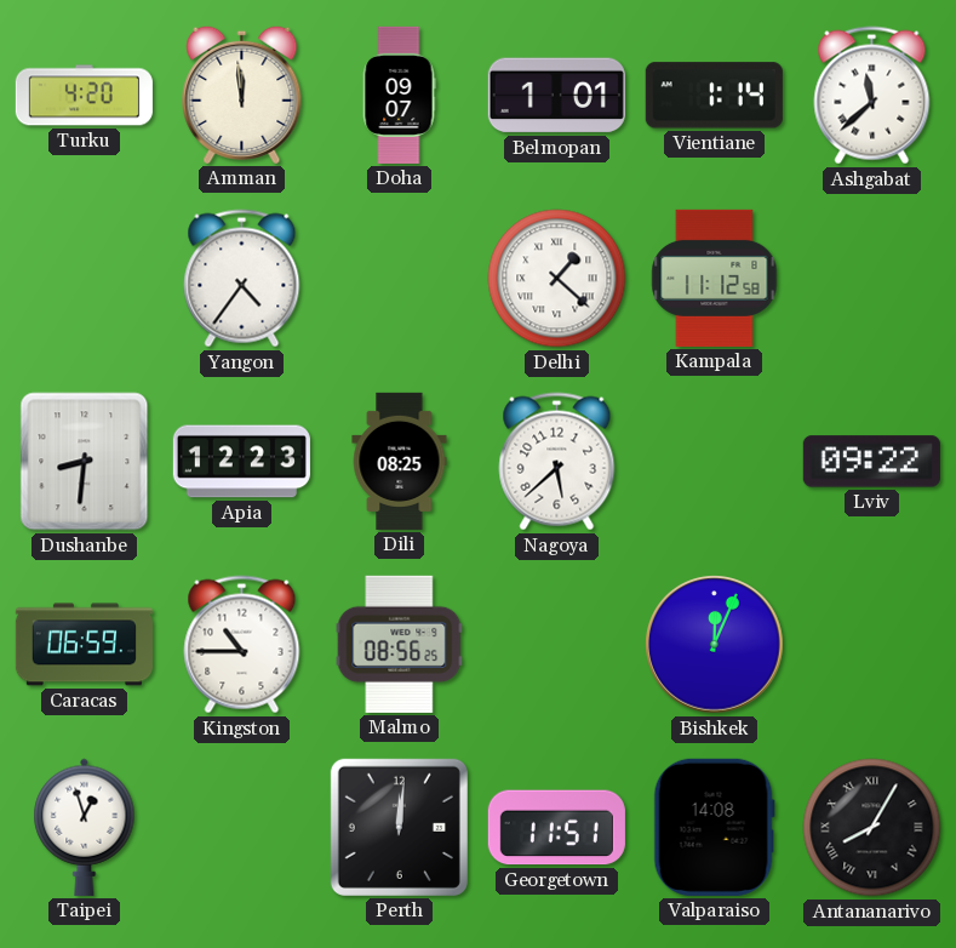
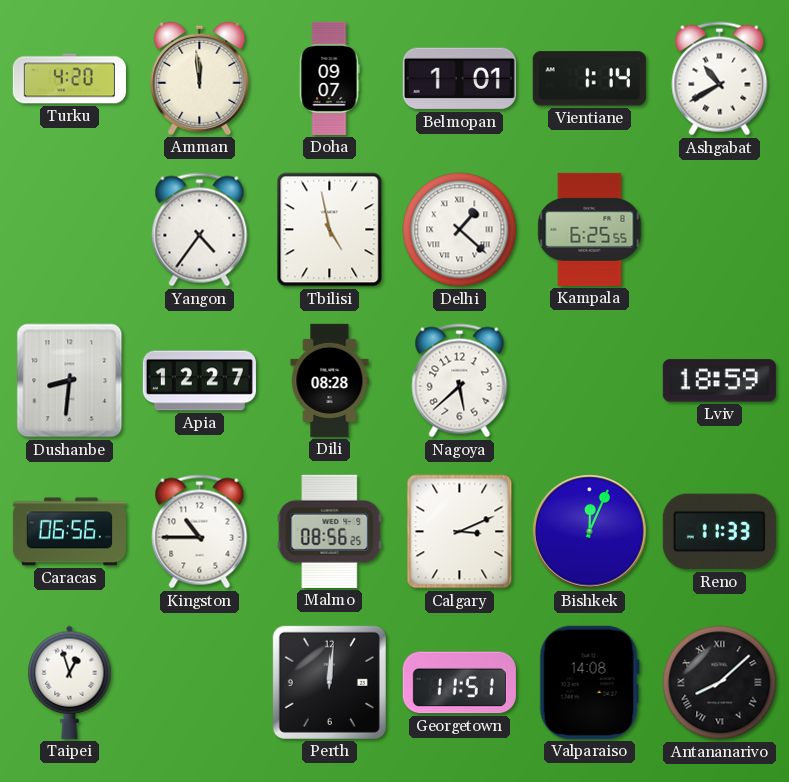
Ashgabat: 11:38 -> 10:40 (720, 79)
Tbilisi: none -> 4:58 (330, 230)
Kampala: 11:12 -> 6:25 (590, 229)
Apia: 12:23 -> 12:27 (199, 381)
Dili: 08:25 -> 08:28 (330, 380)
Lviv: 09:22 -> 18:59 (719, 381)
Caracas: 06:59 -> 06:56 (69, 532)
Calgary: none -> 3:11 (460, 532)
Reno: none -> 11:33 (719, 532)
Antananarivo: 8:05 -> 8:08 (720, 683)
